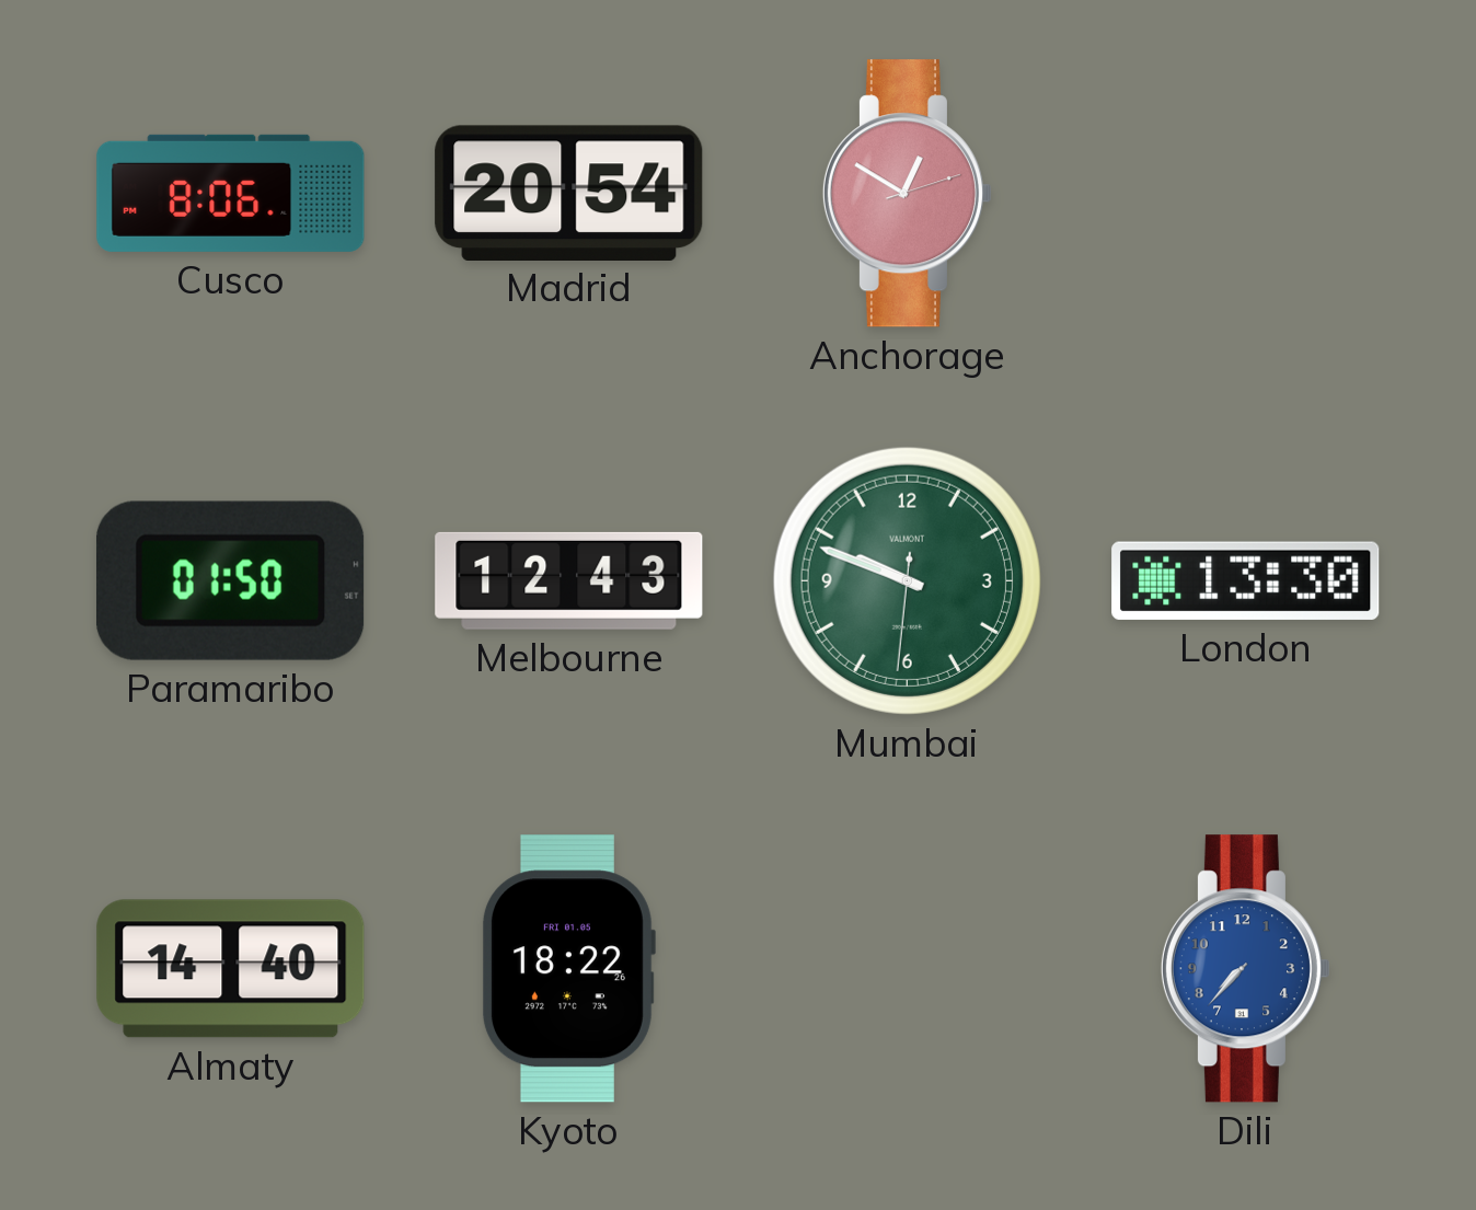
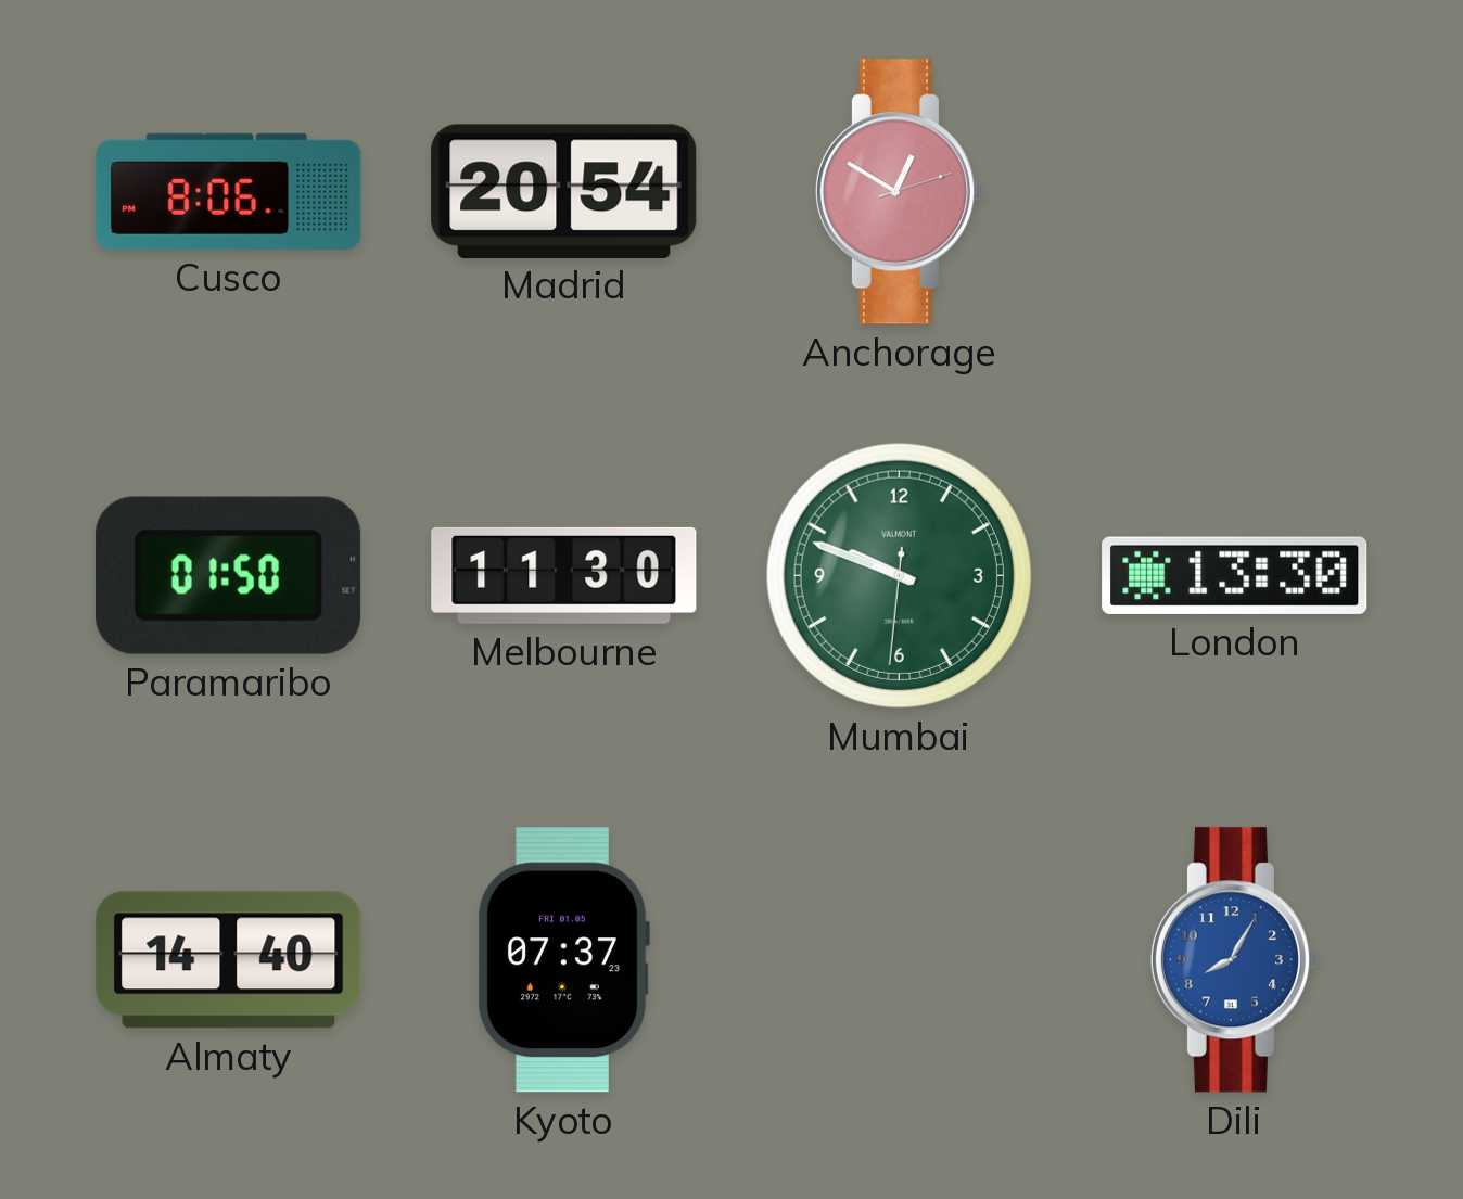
Melbourne: 12:43 -> 11:30 (564, 575)
Kyoto: 18:22 -> 07:37 (563, 960)
Dili: 7:37 -> 8:05 (1234, 960)
